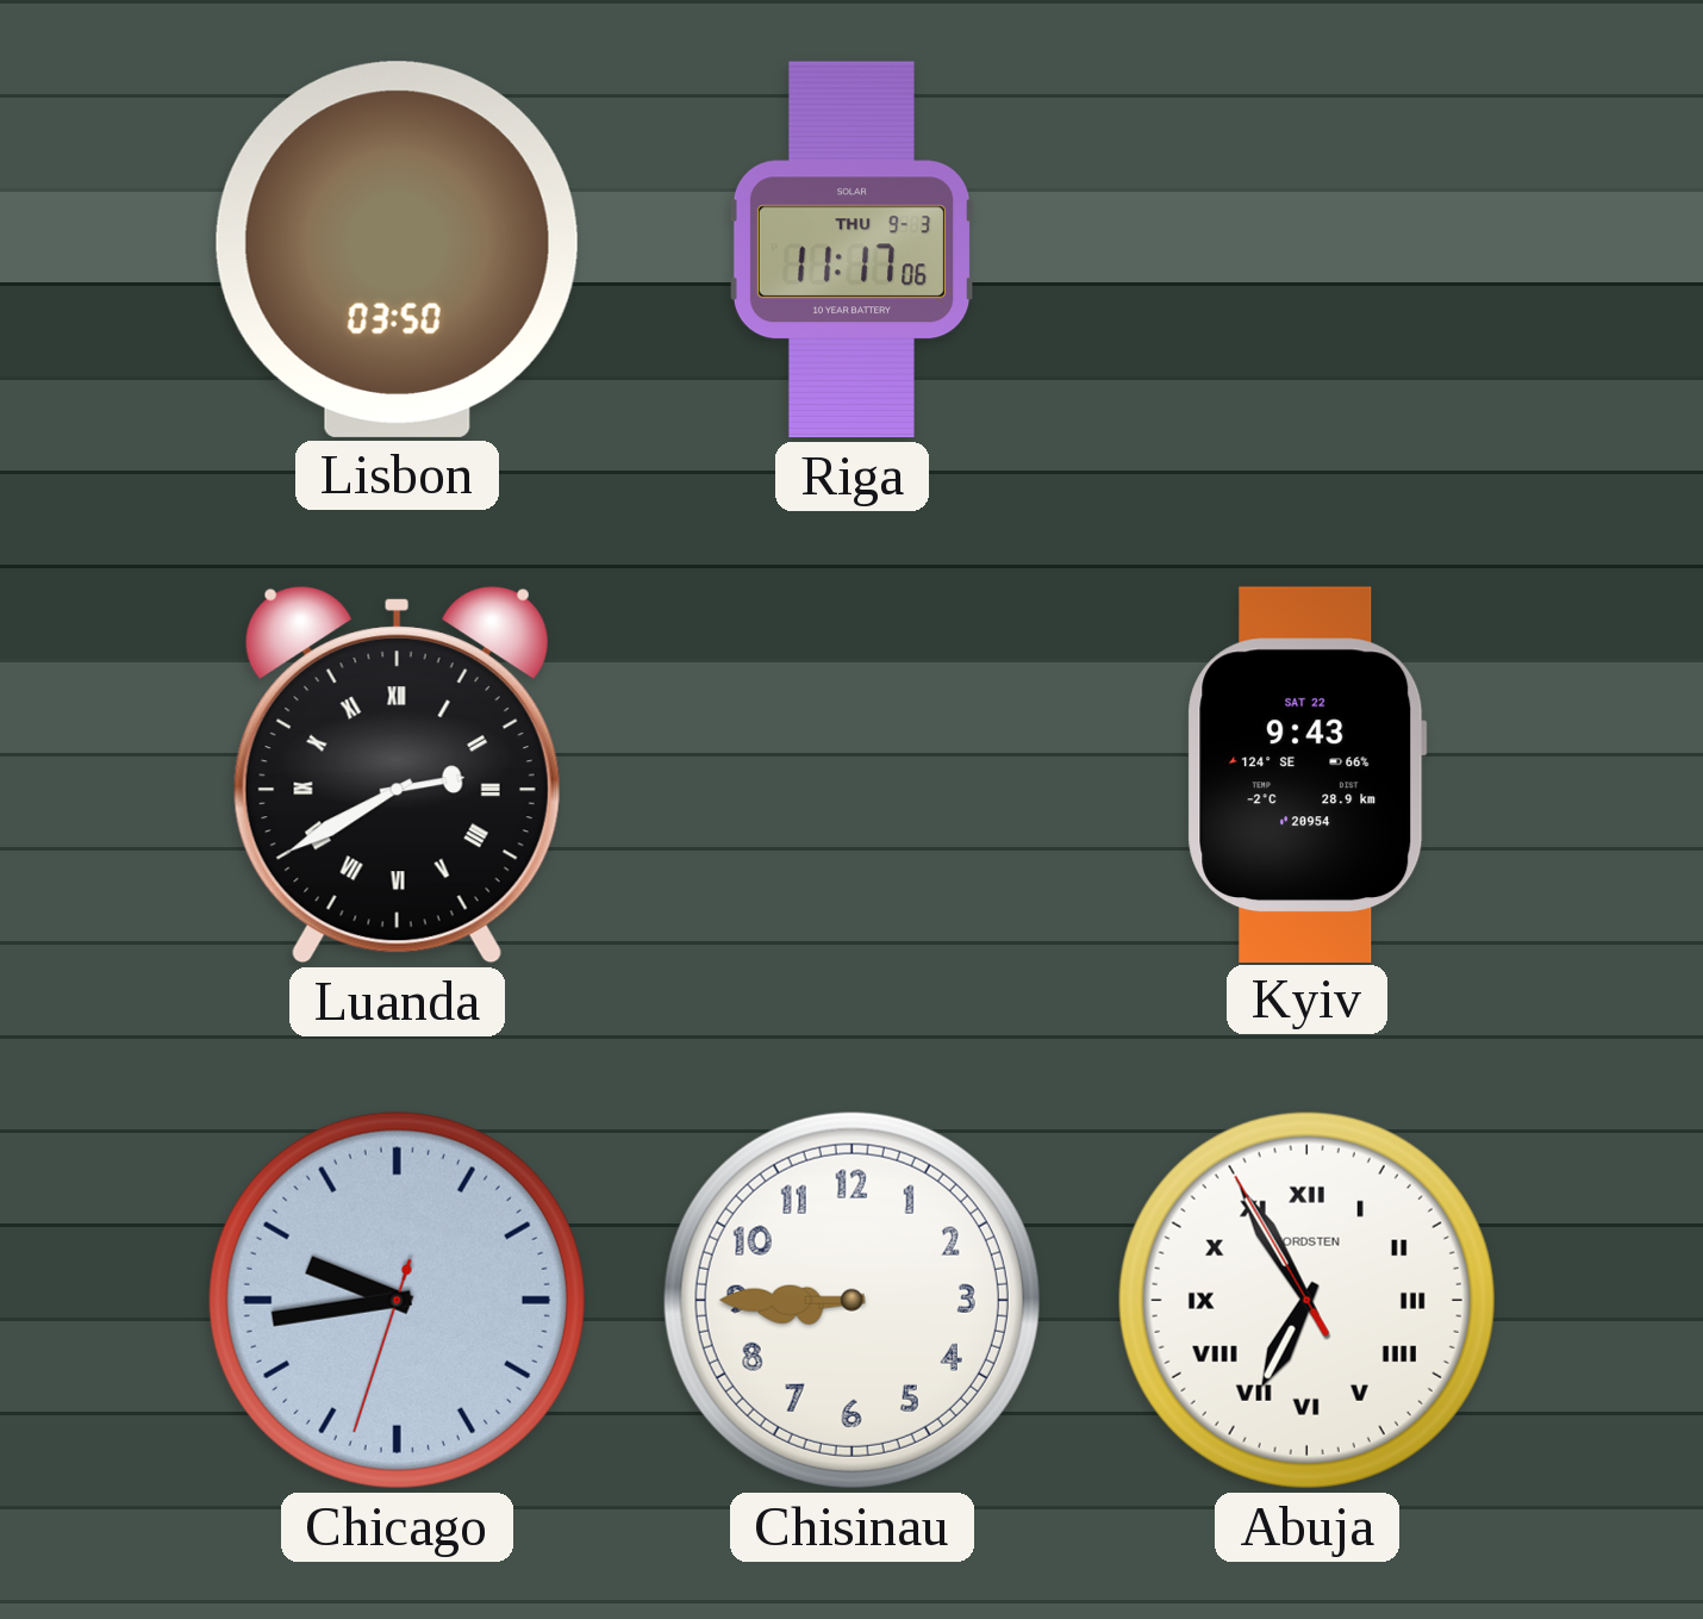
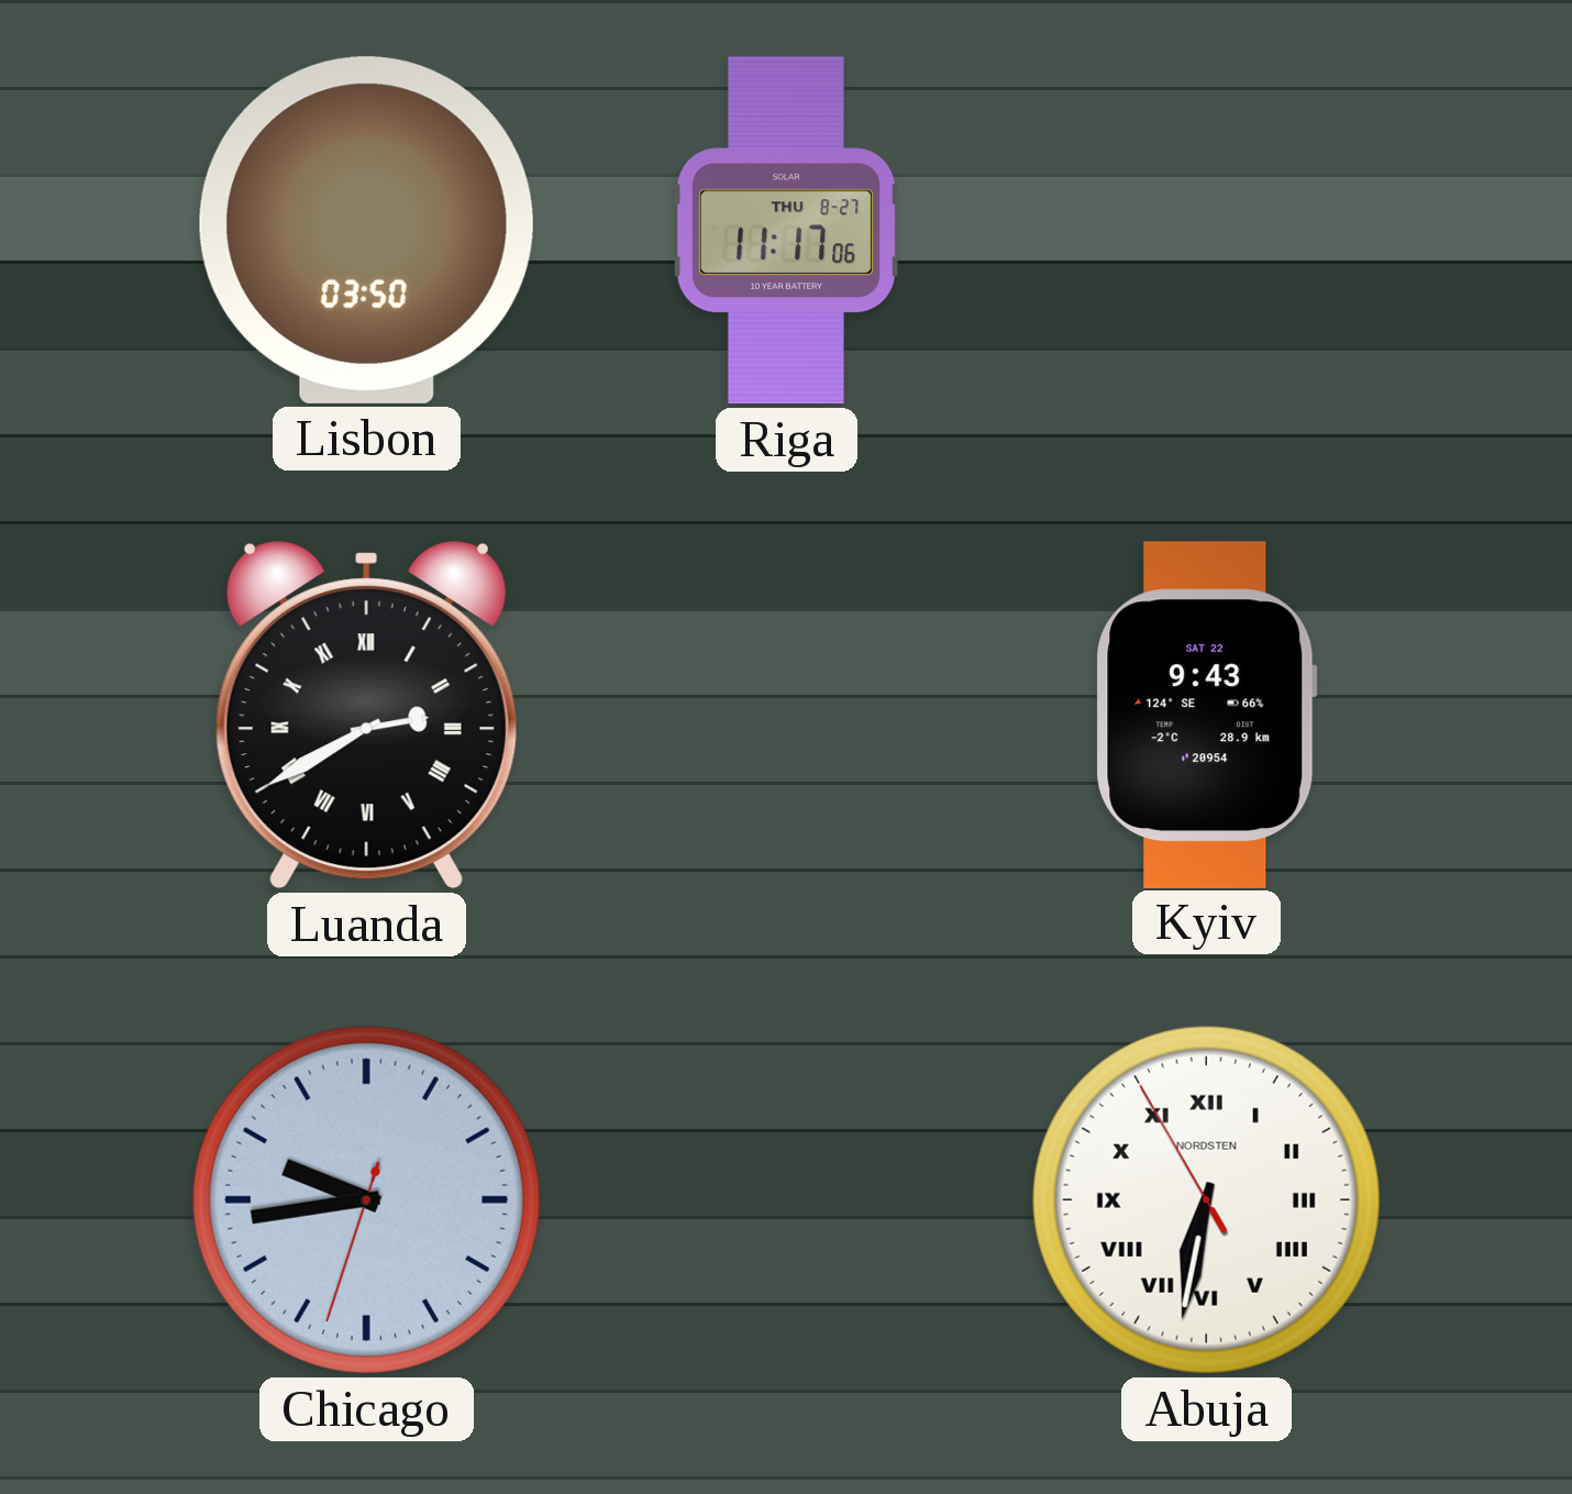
Riga date: THU 9-3 -> THU 8-27 (786, 231)
Chisinau: 8:45 -> none (851, 1300)
Abuja: 6:54 -> 6:31 (1206, 1199)
